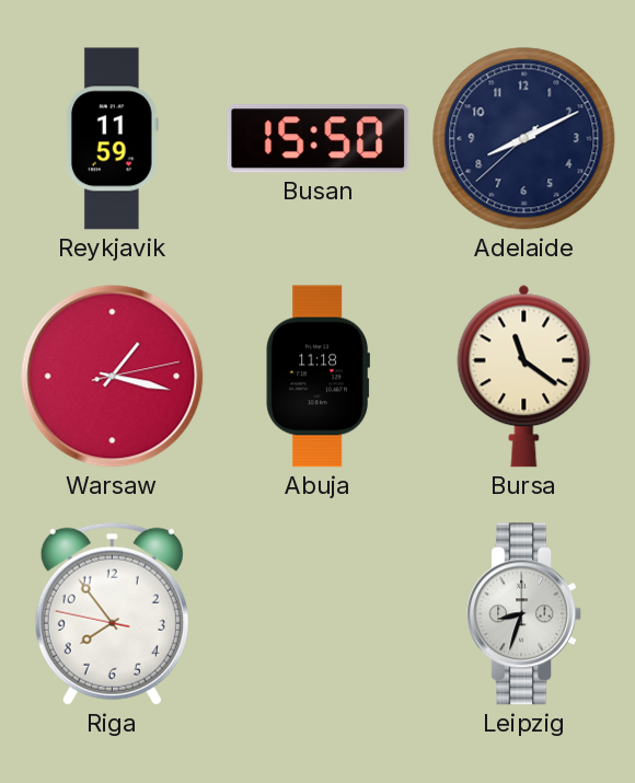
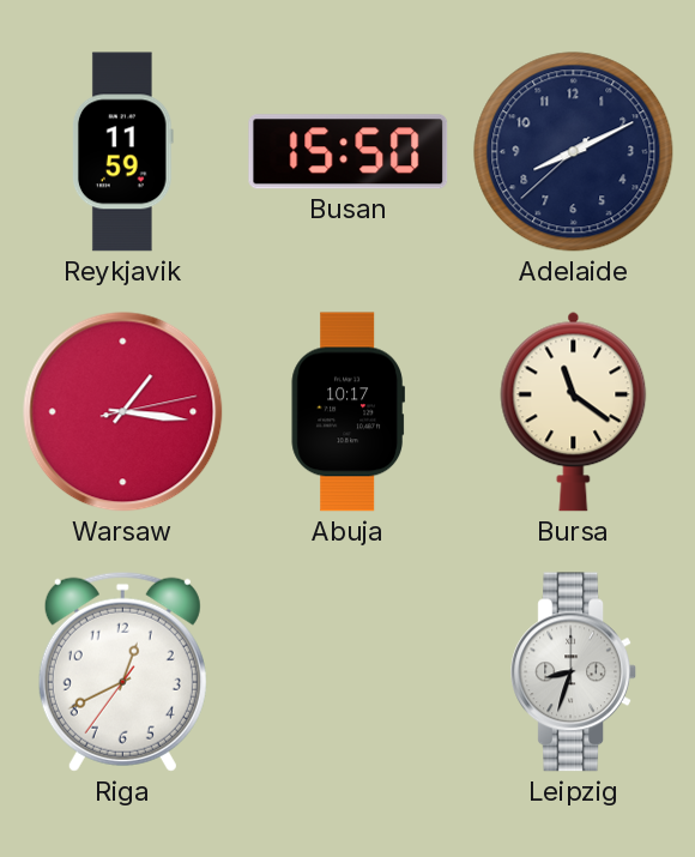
Warsaw: 1:17 -> 1:16 (123, 412)
Abuja: 11:18 -> 10:17 (347, 412)
Riga: 7:53 -> 12:40 (122, 671)
